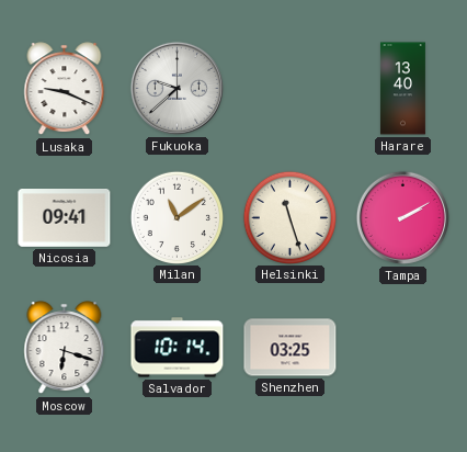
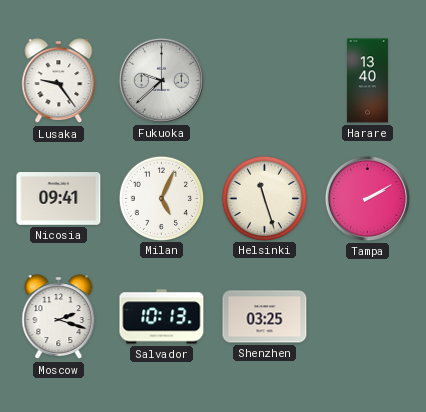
Lusaka: 9:19 -> 9:24 (59, 81)
Milan: 11:09 -> 5:04 (161, 198)
Moscow: 6:18 -> 2:18 (59, 317)
Salvador: 10:14 -> 10:13 (162, 317)
